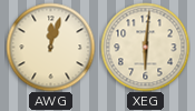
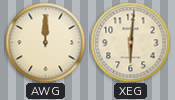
AWG: 12:03 -> 12:00 (45, 42)
